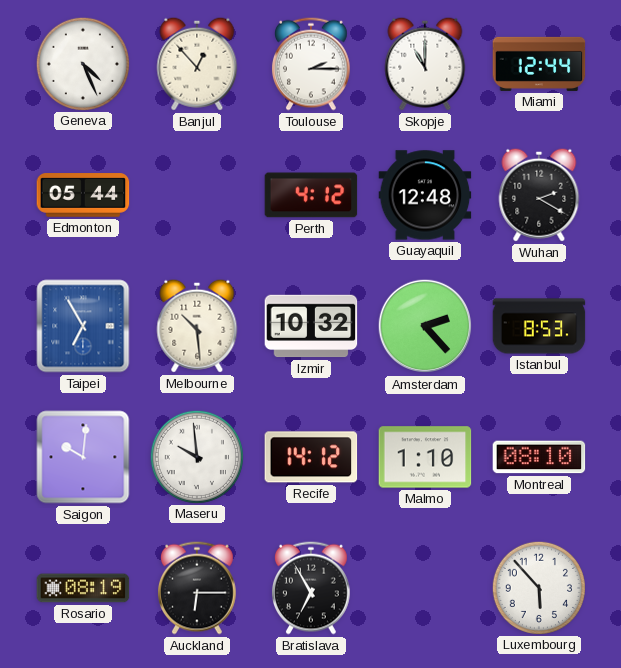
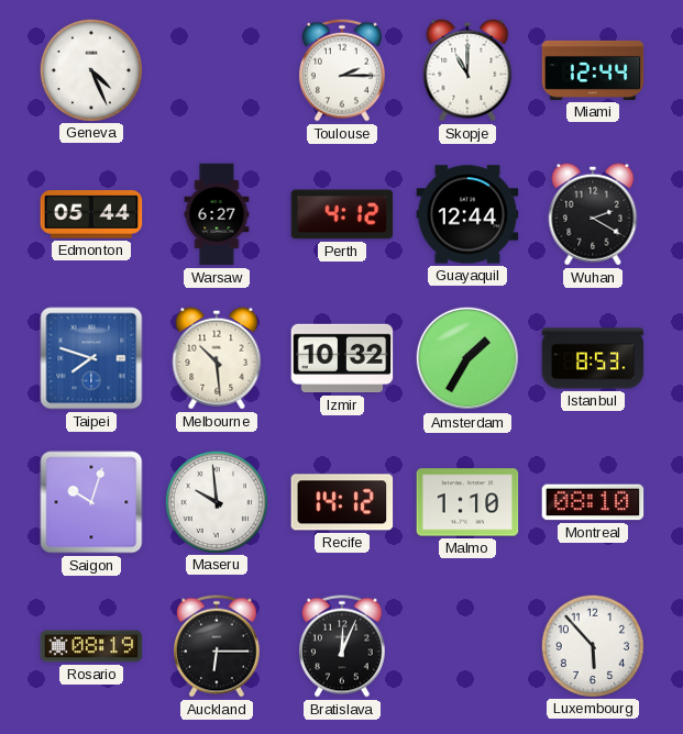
Banjul: 12:53 -> none (197, 64)
Warsaw: none -> 6:27 (217, 214)
Guayaquil: 12:48 -> 12:44 (467, 214)
Taipei: 6:55 -> 7:48 (91, 358)
Amsterdam: 2:23 -> 1:35 (467, 358)
Saigon: 10:01 -> 10:03 (91, 502)
Bratislava: 6:55 -> 12:04 (342, 646)
